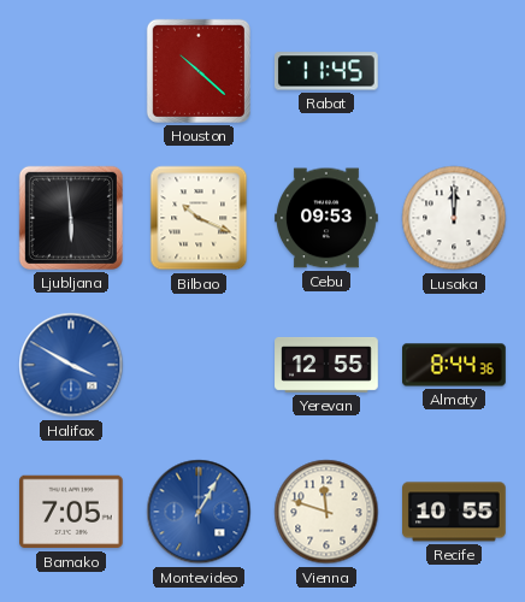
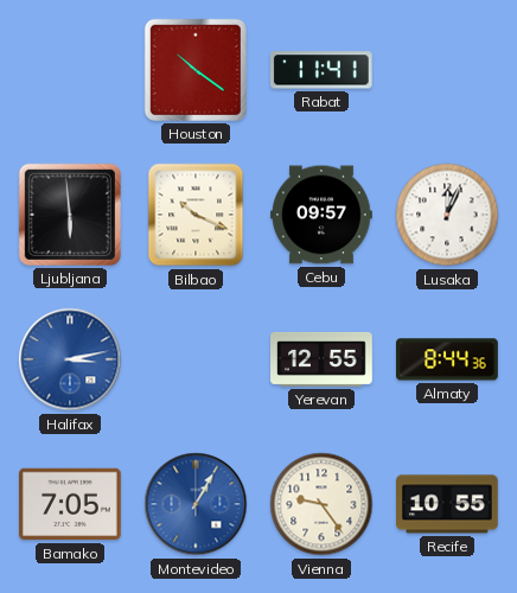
Houston: 10:22 -> 10:21 (196, 70)
Rabat: 11:45 -> 11:41 (321, 70)
Cebu: 09:53 -> 09:57 (323, 215)
Lusaka: 12:00 -> 12:04 (447, 215)
Halifax: 3:50 -> 3:13 (70, 359)
Vienna: 11:48 -> 9:24 (321, 504)
